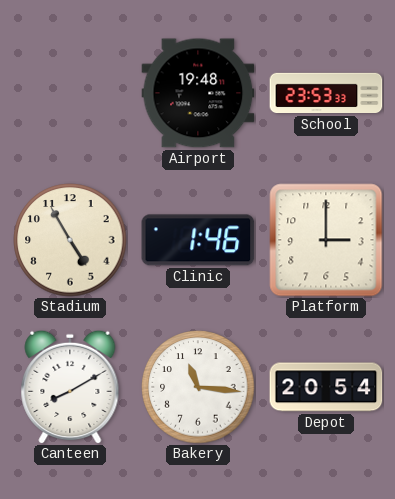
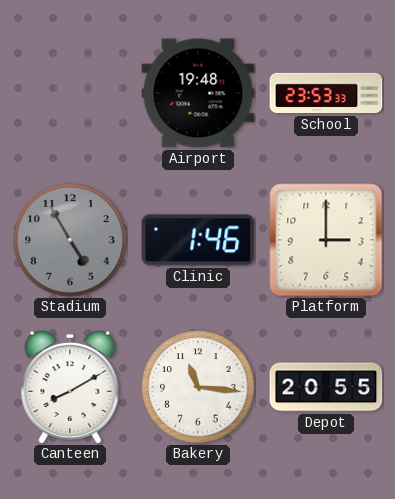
Stadium dial: cream -> grey (70, 240)
Depot: 20:54 -> 20:55 (326, 387)
